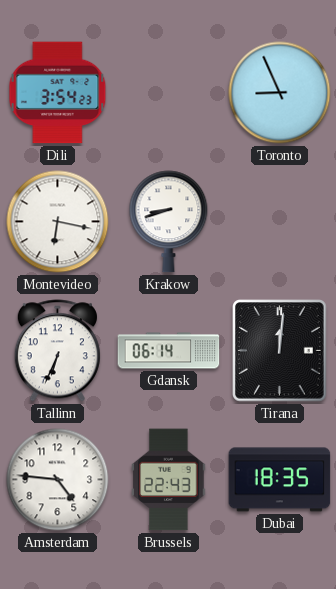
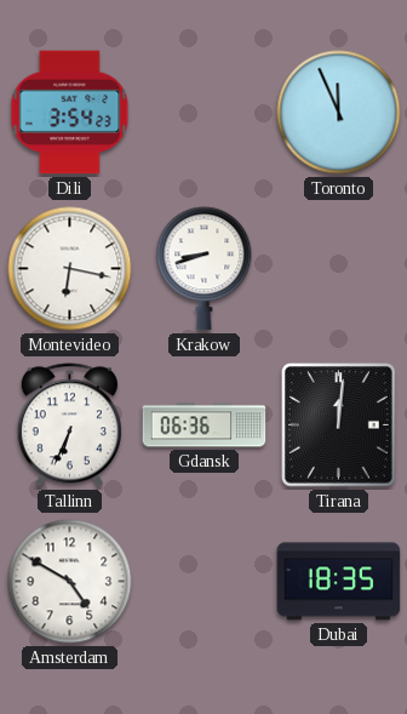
Toronto: 8:56 -> 11:56 (339, 113)
Gdansk: 06:14 -> 06:36 (205, 425)
Amsterdam: 4:46 -> 4:50 (70, 582)
Brussels: 22:43 -> none (169, 480)
